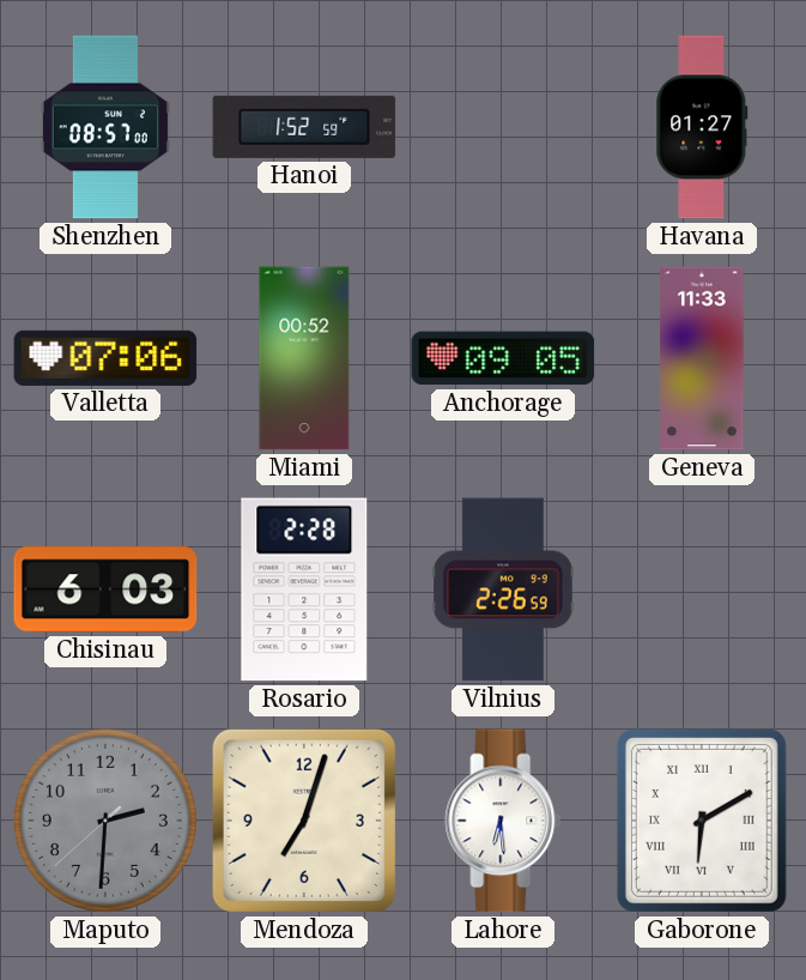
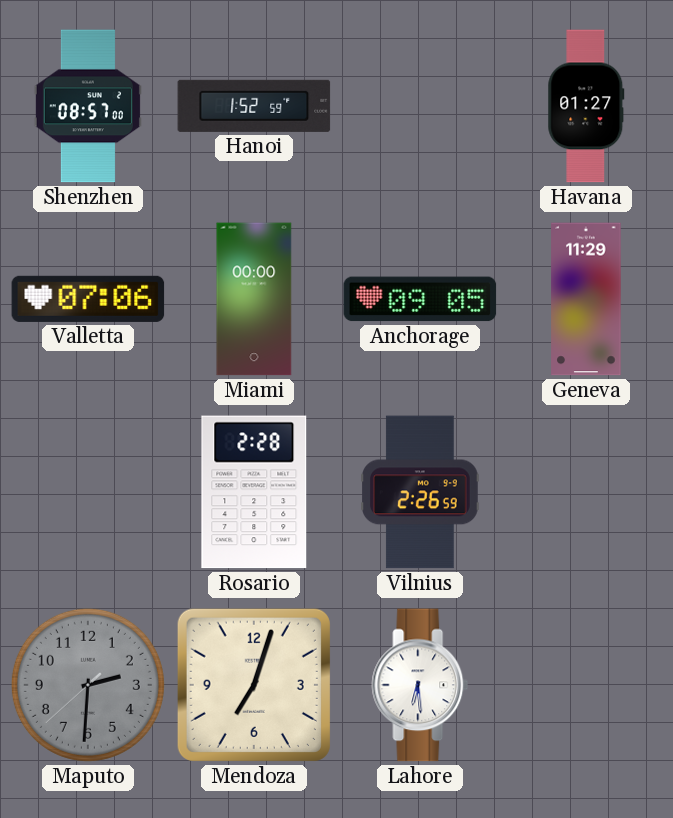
Miami: 00:52 -> 00:00 (254, 299)
Geneva: 11:33 -> 11:29 (586, 299)
Chisinau: 6:03 -> none (105, 589)
Gaborone: 6:10 -> none (702, 821)
